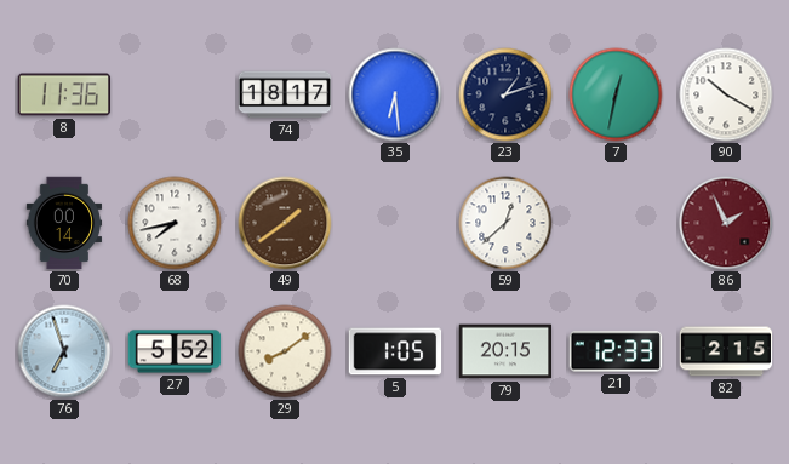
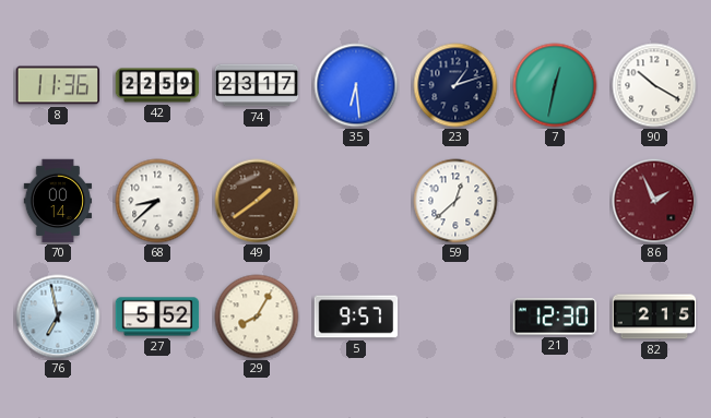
42: none -> 22:59 (157, 85)
74: 18:17 -> 23:17 (257, 85)
68: 7:43 -> 8:38 (157, 201)
76: 6:57 -> 6:58 (58, 317)
29: 8:09 -> 8:05 (257, 317)
5: 1:05 -> 9:57 (356, 317)
79: 20:15 -> none (505, 351)
21: 12:33 -> 12:30 (555, 317)
